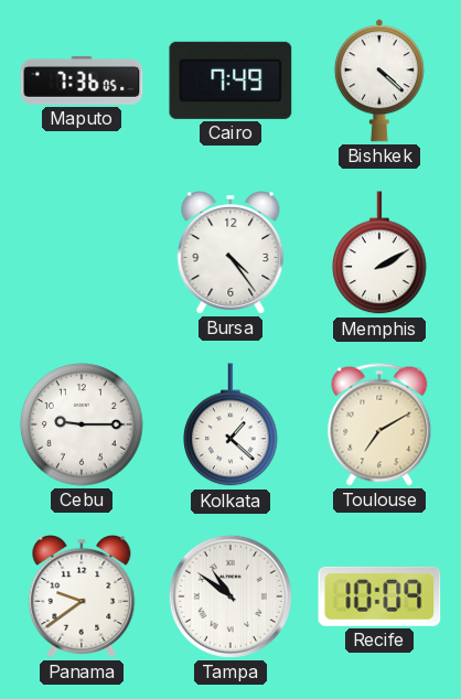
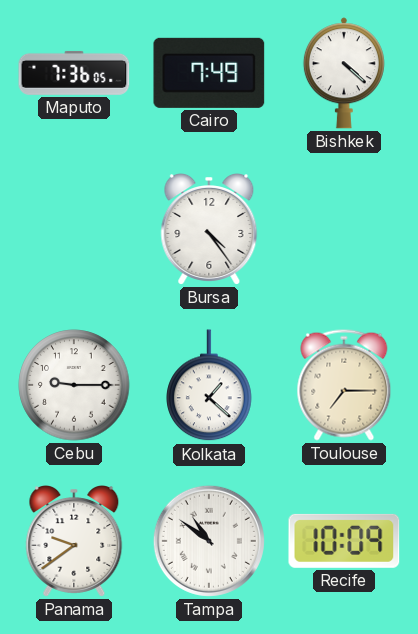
Memphis: 2:10 -> none (379, 254)
Toulouse: 7:10 -> 7:15 (344, 385)
